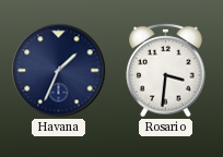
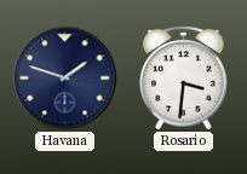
Havana: 1:34 -> 1:48 (65, 79)
